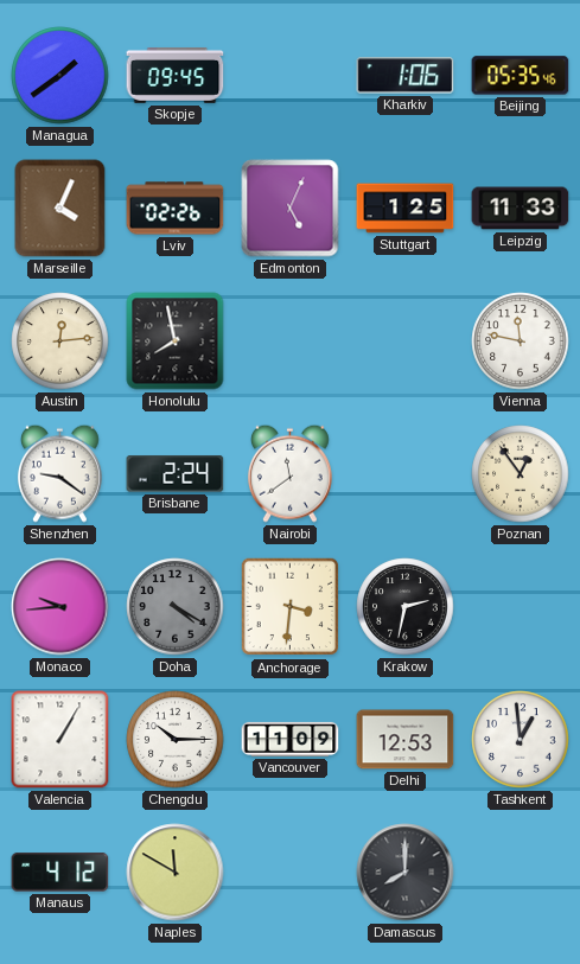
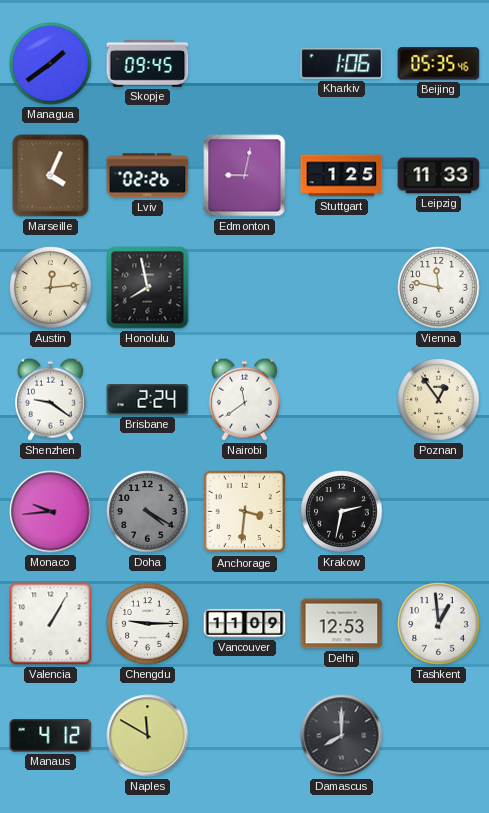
Edmonton: 5:04 -> 9:02 (245, 176)
Chengdu: 10:15 -> 9:15 (148, 624)
